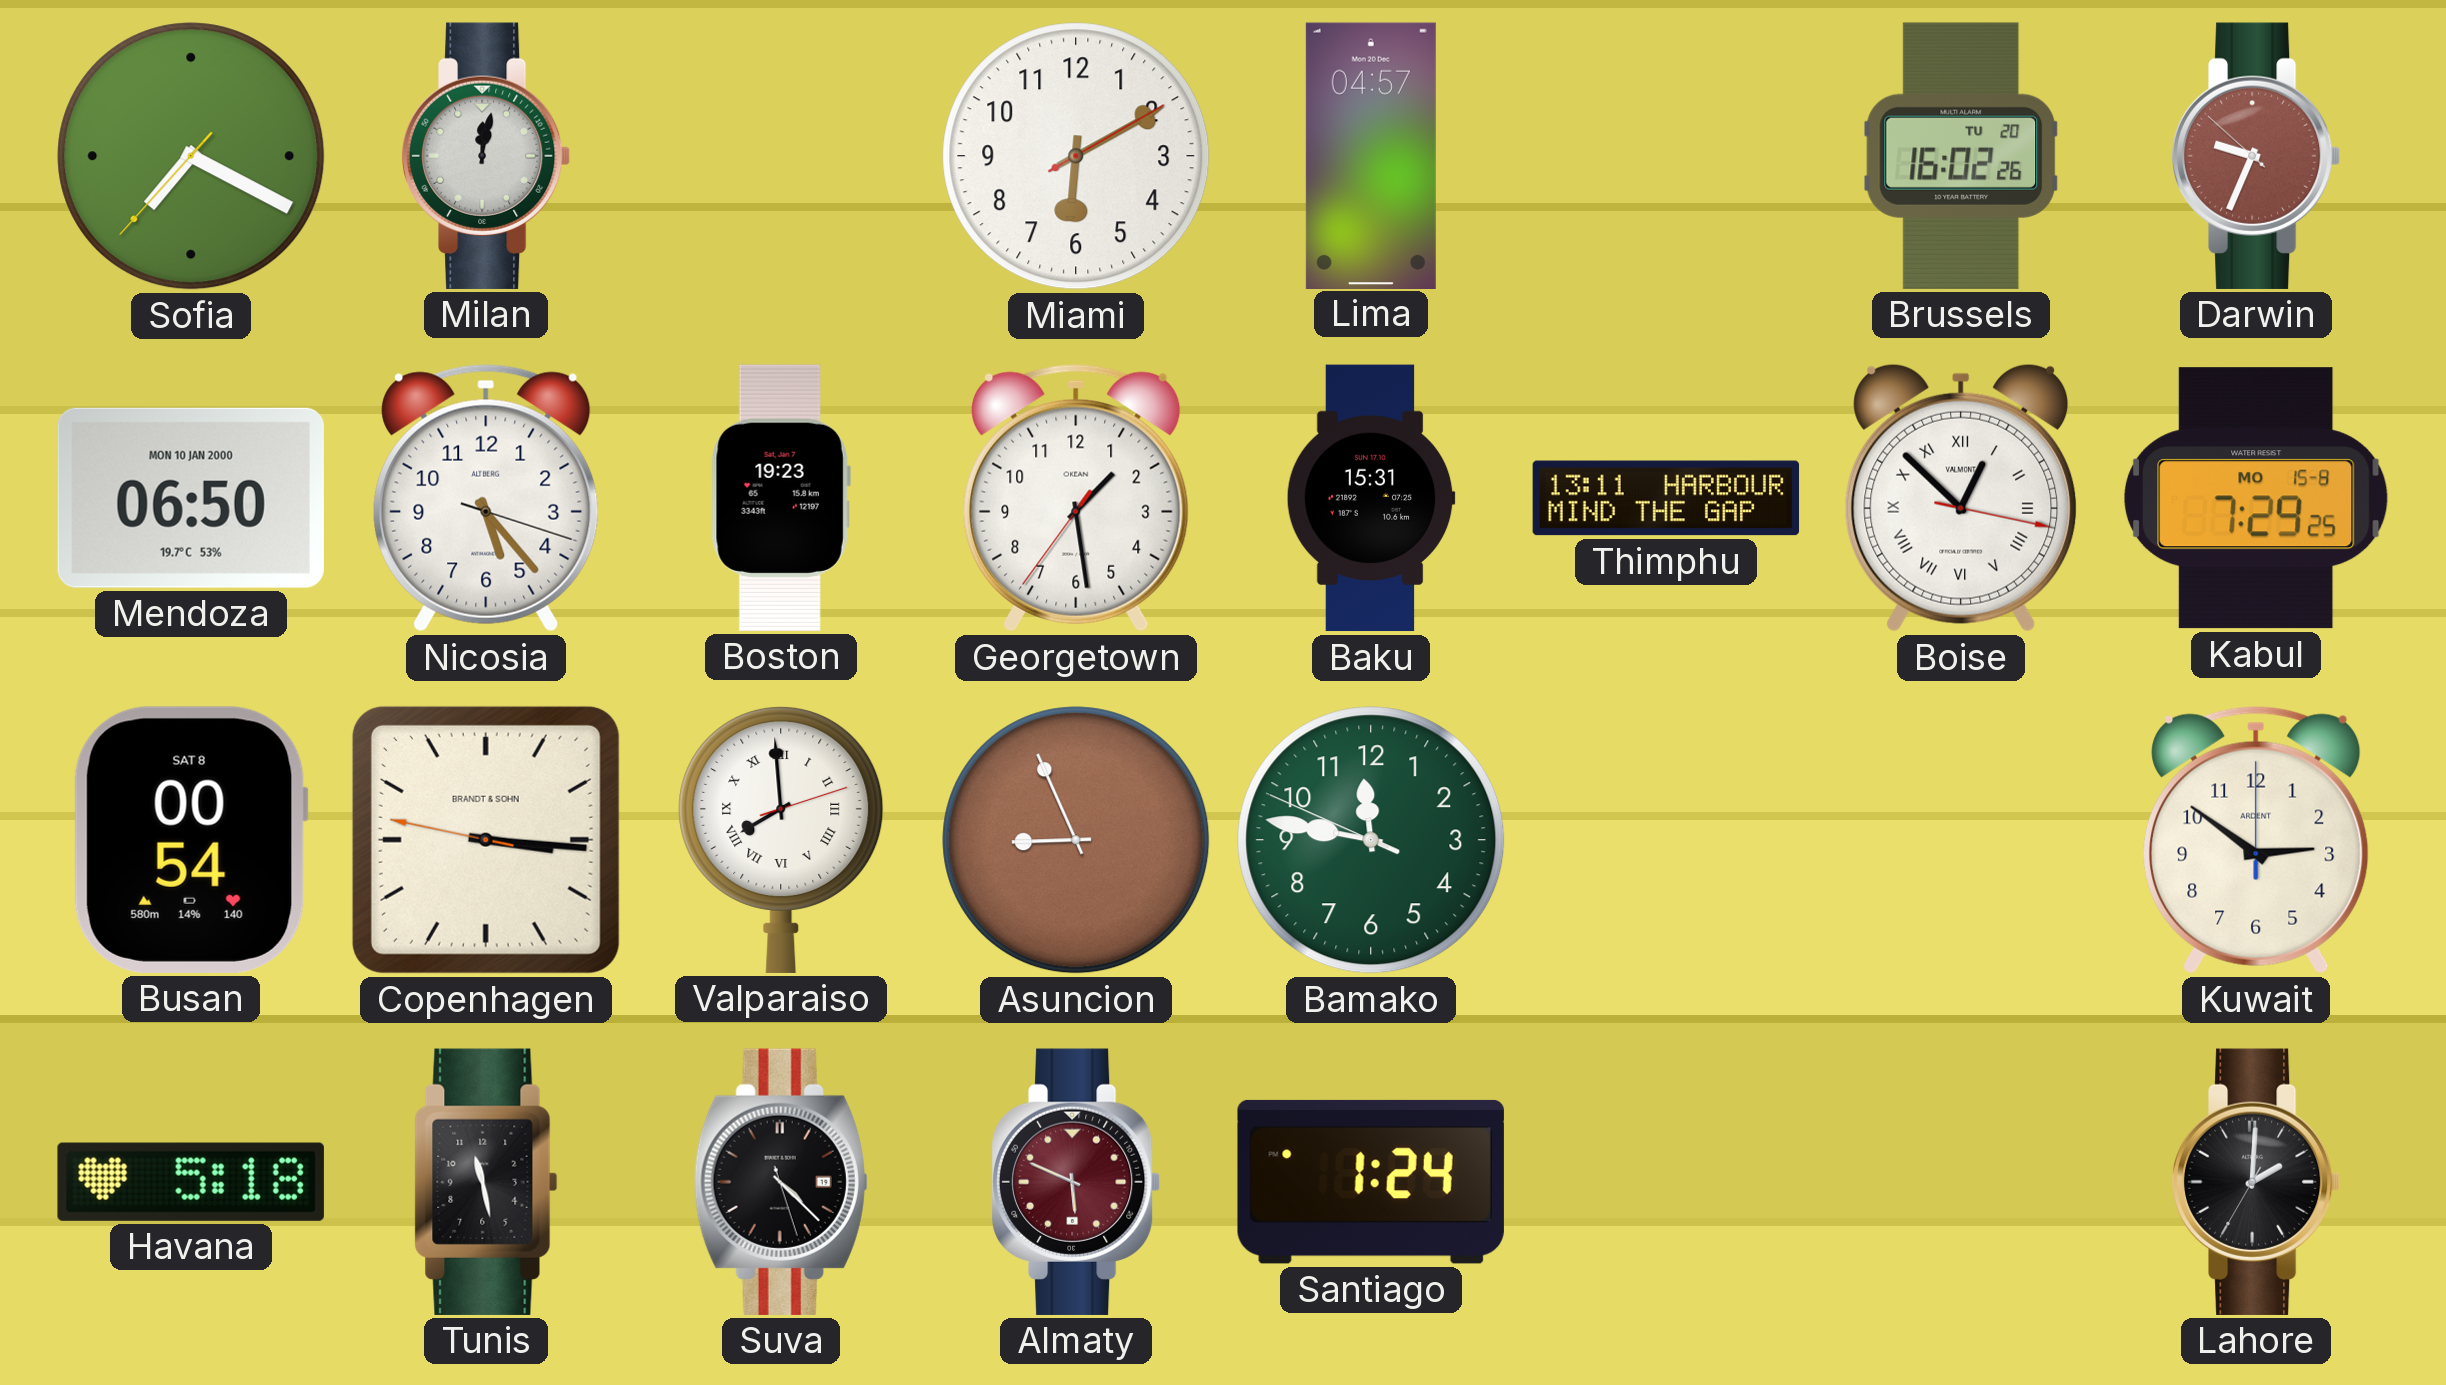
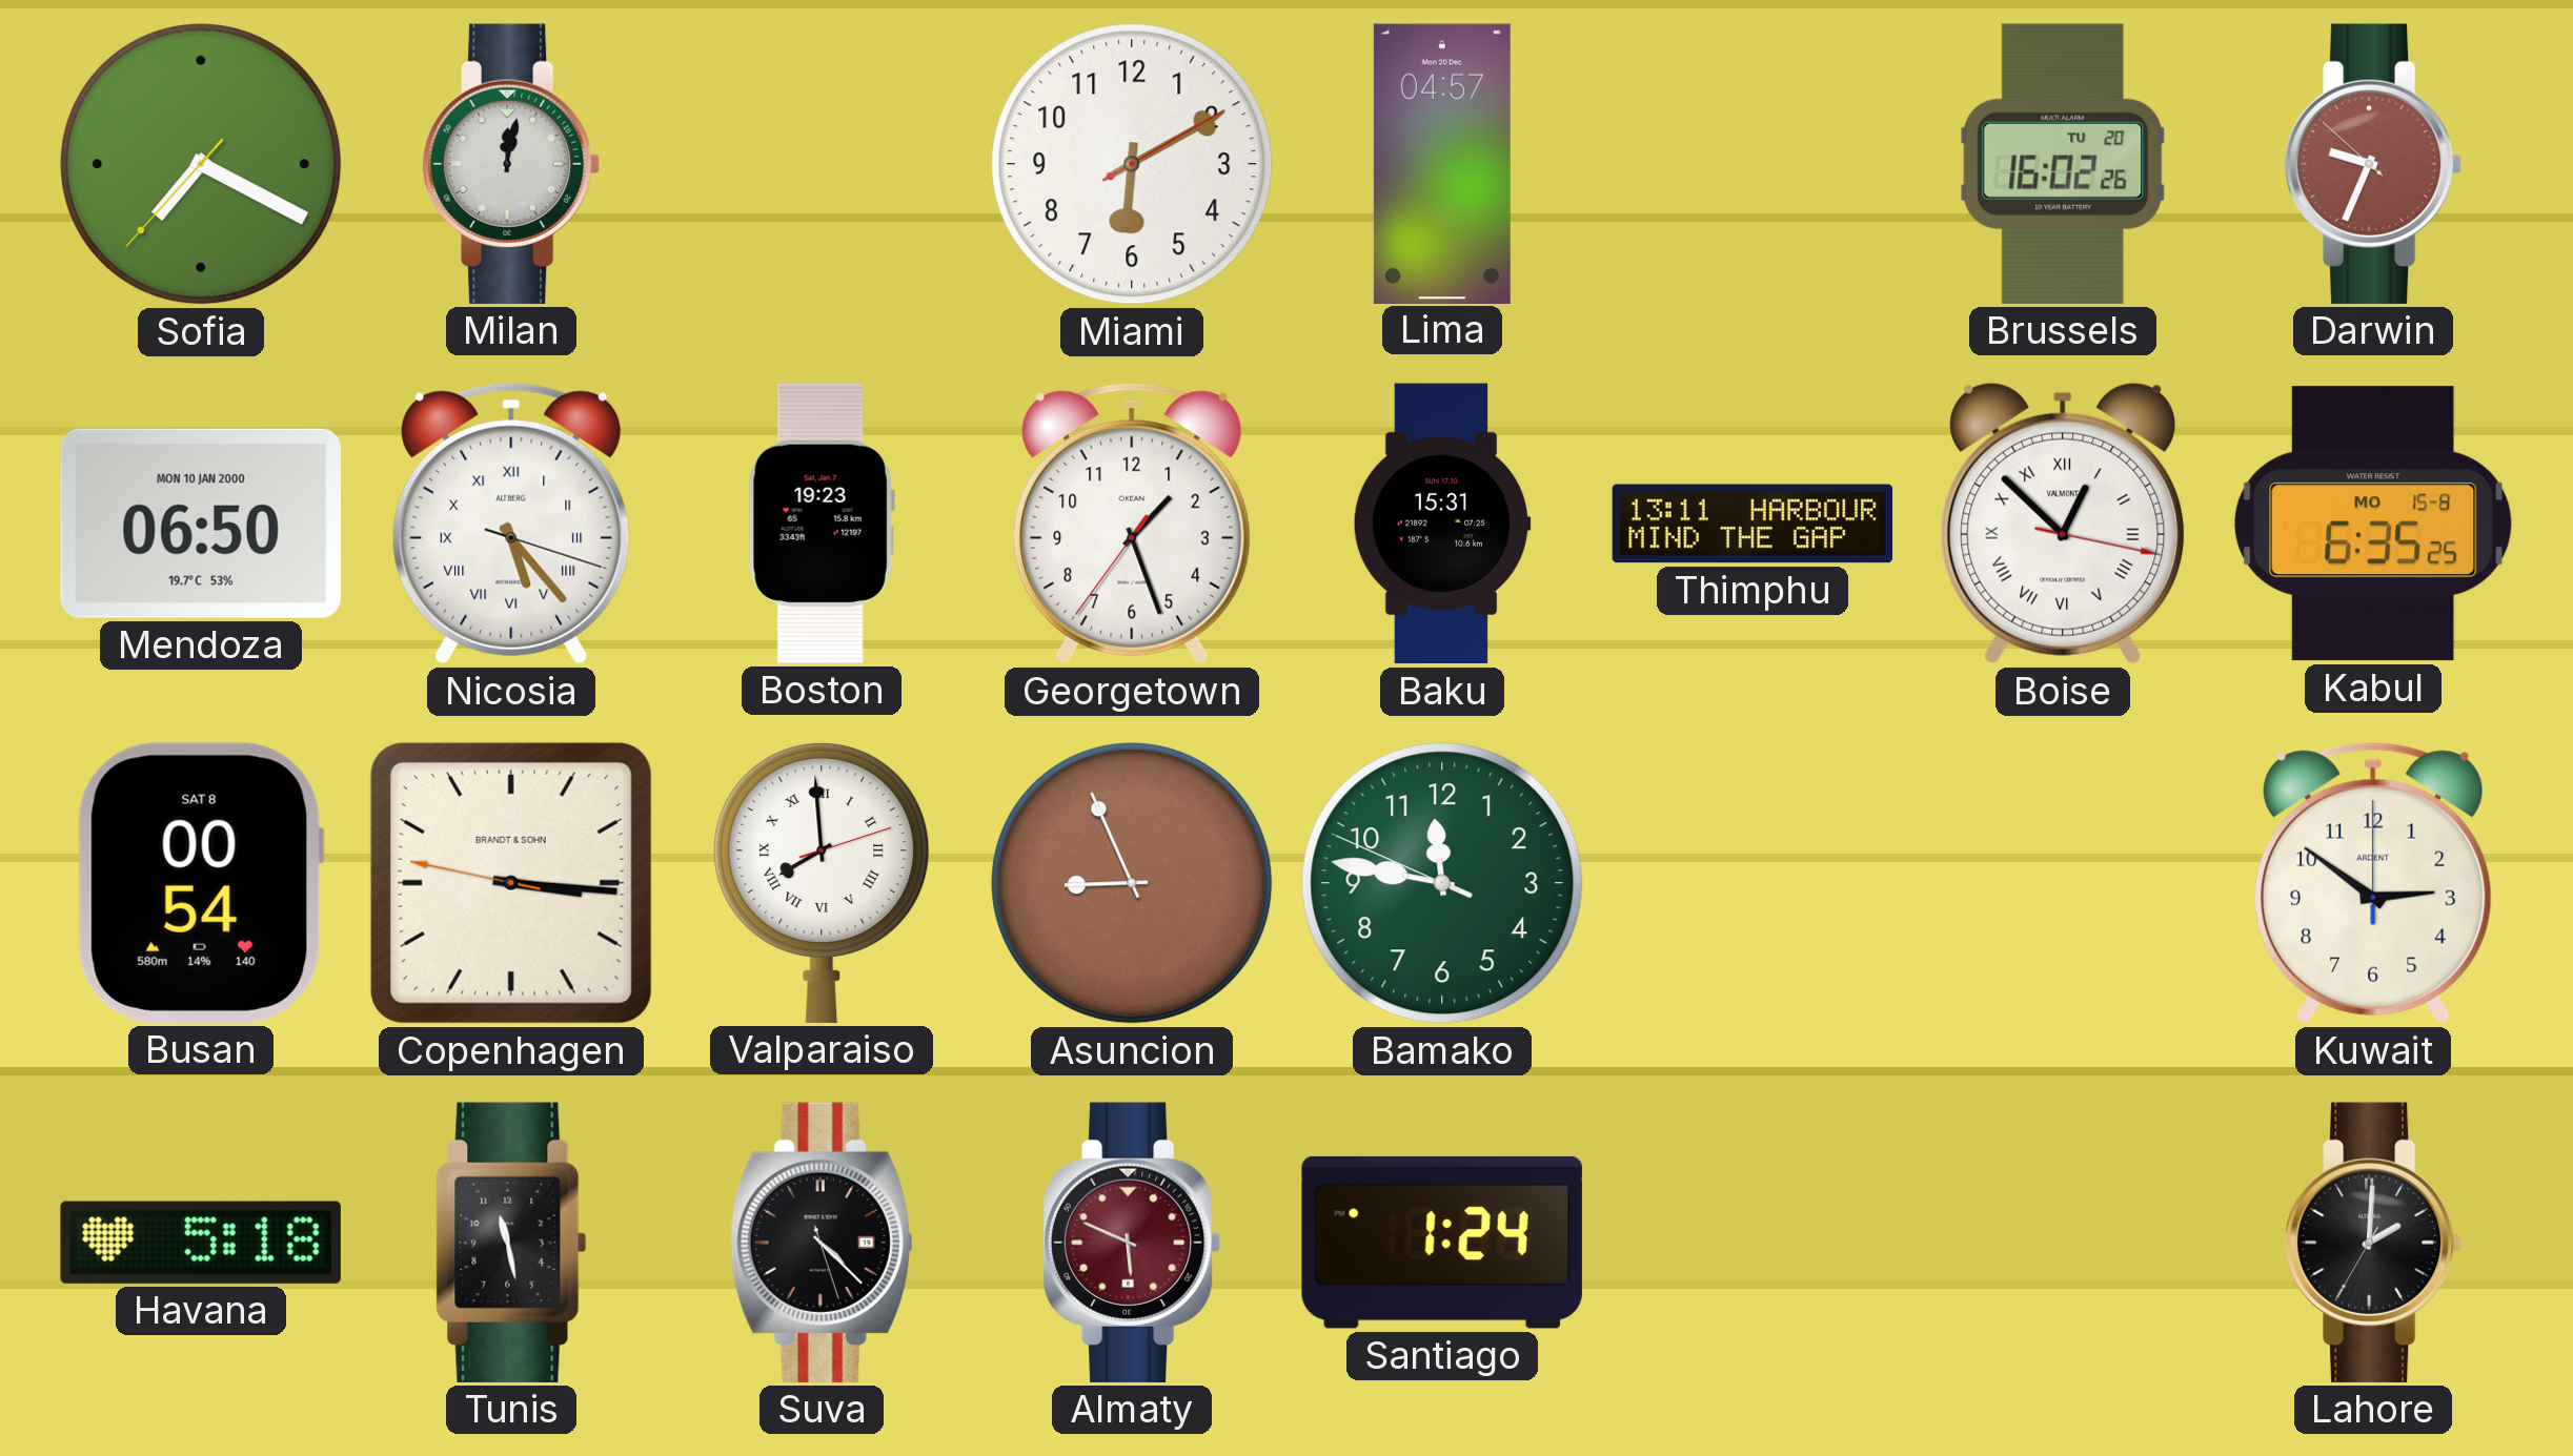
Nicosia numerals: Arabic -> Roman (511, 524)
Georgetown: 1:28 -> 1:26 (1132, 524)
Kabul: 7:29 -> 6:35 (2374, 524)
